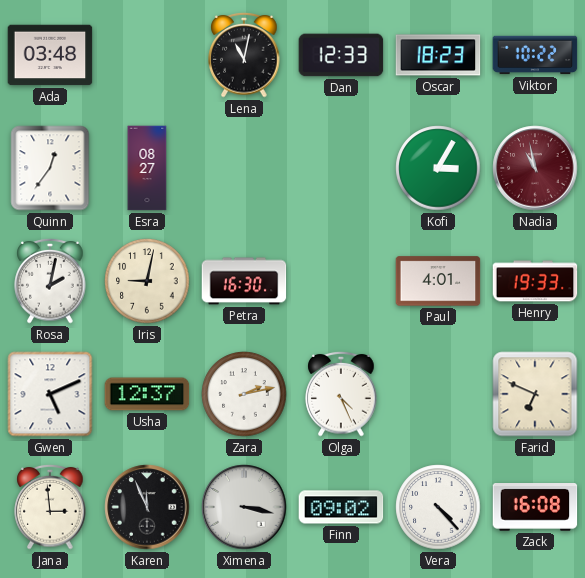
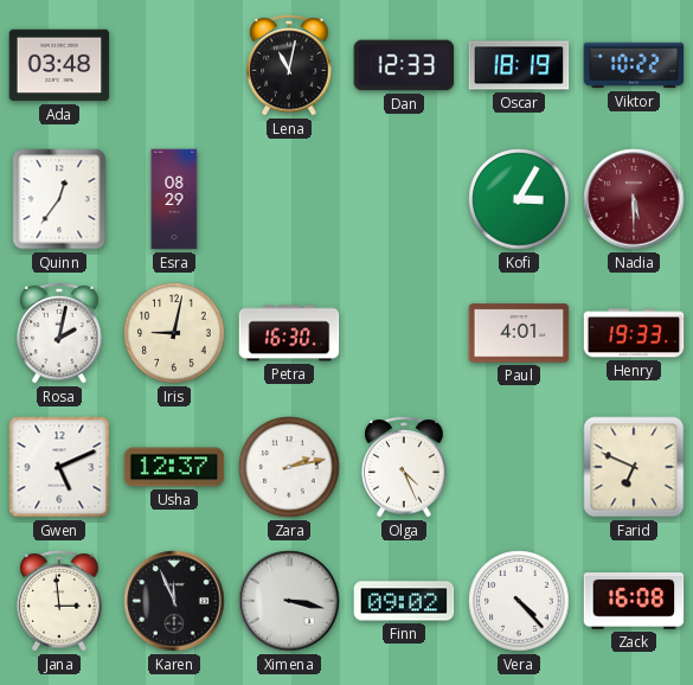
Oscar: 18:23 -> 18:19 (519, 65)
Esra: 08:27 -> 08:29 (174, 199)
Nadia: 10:58 -> 5:30 (634, 199)
